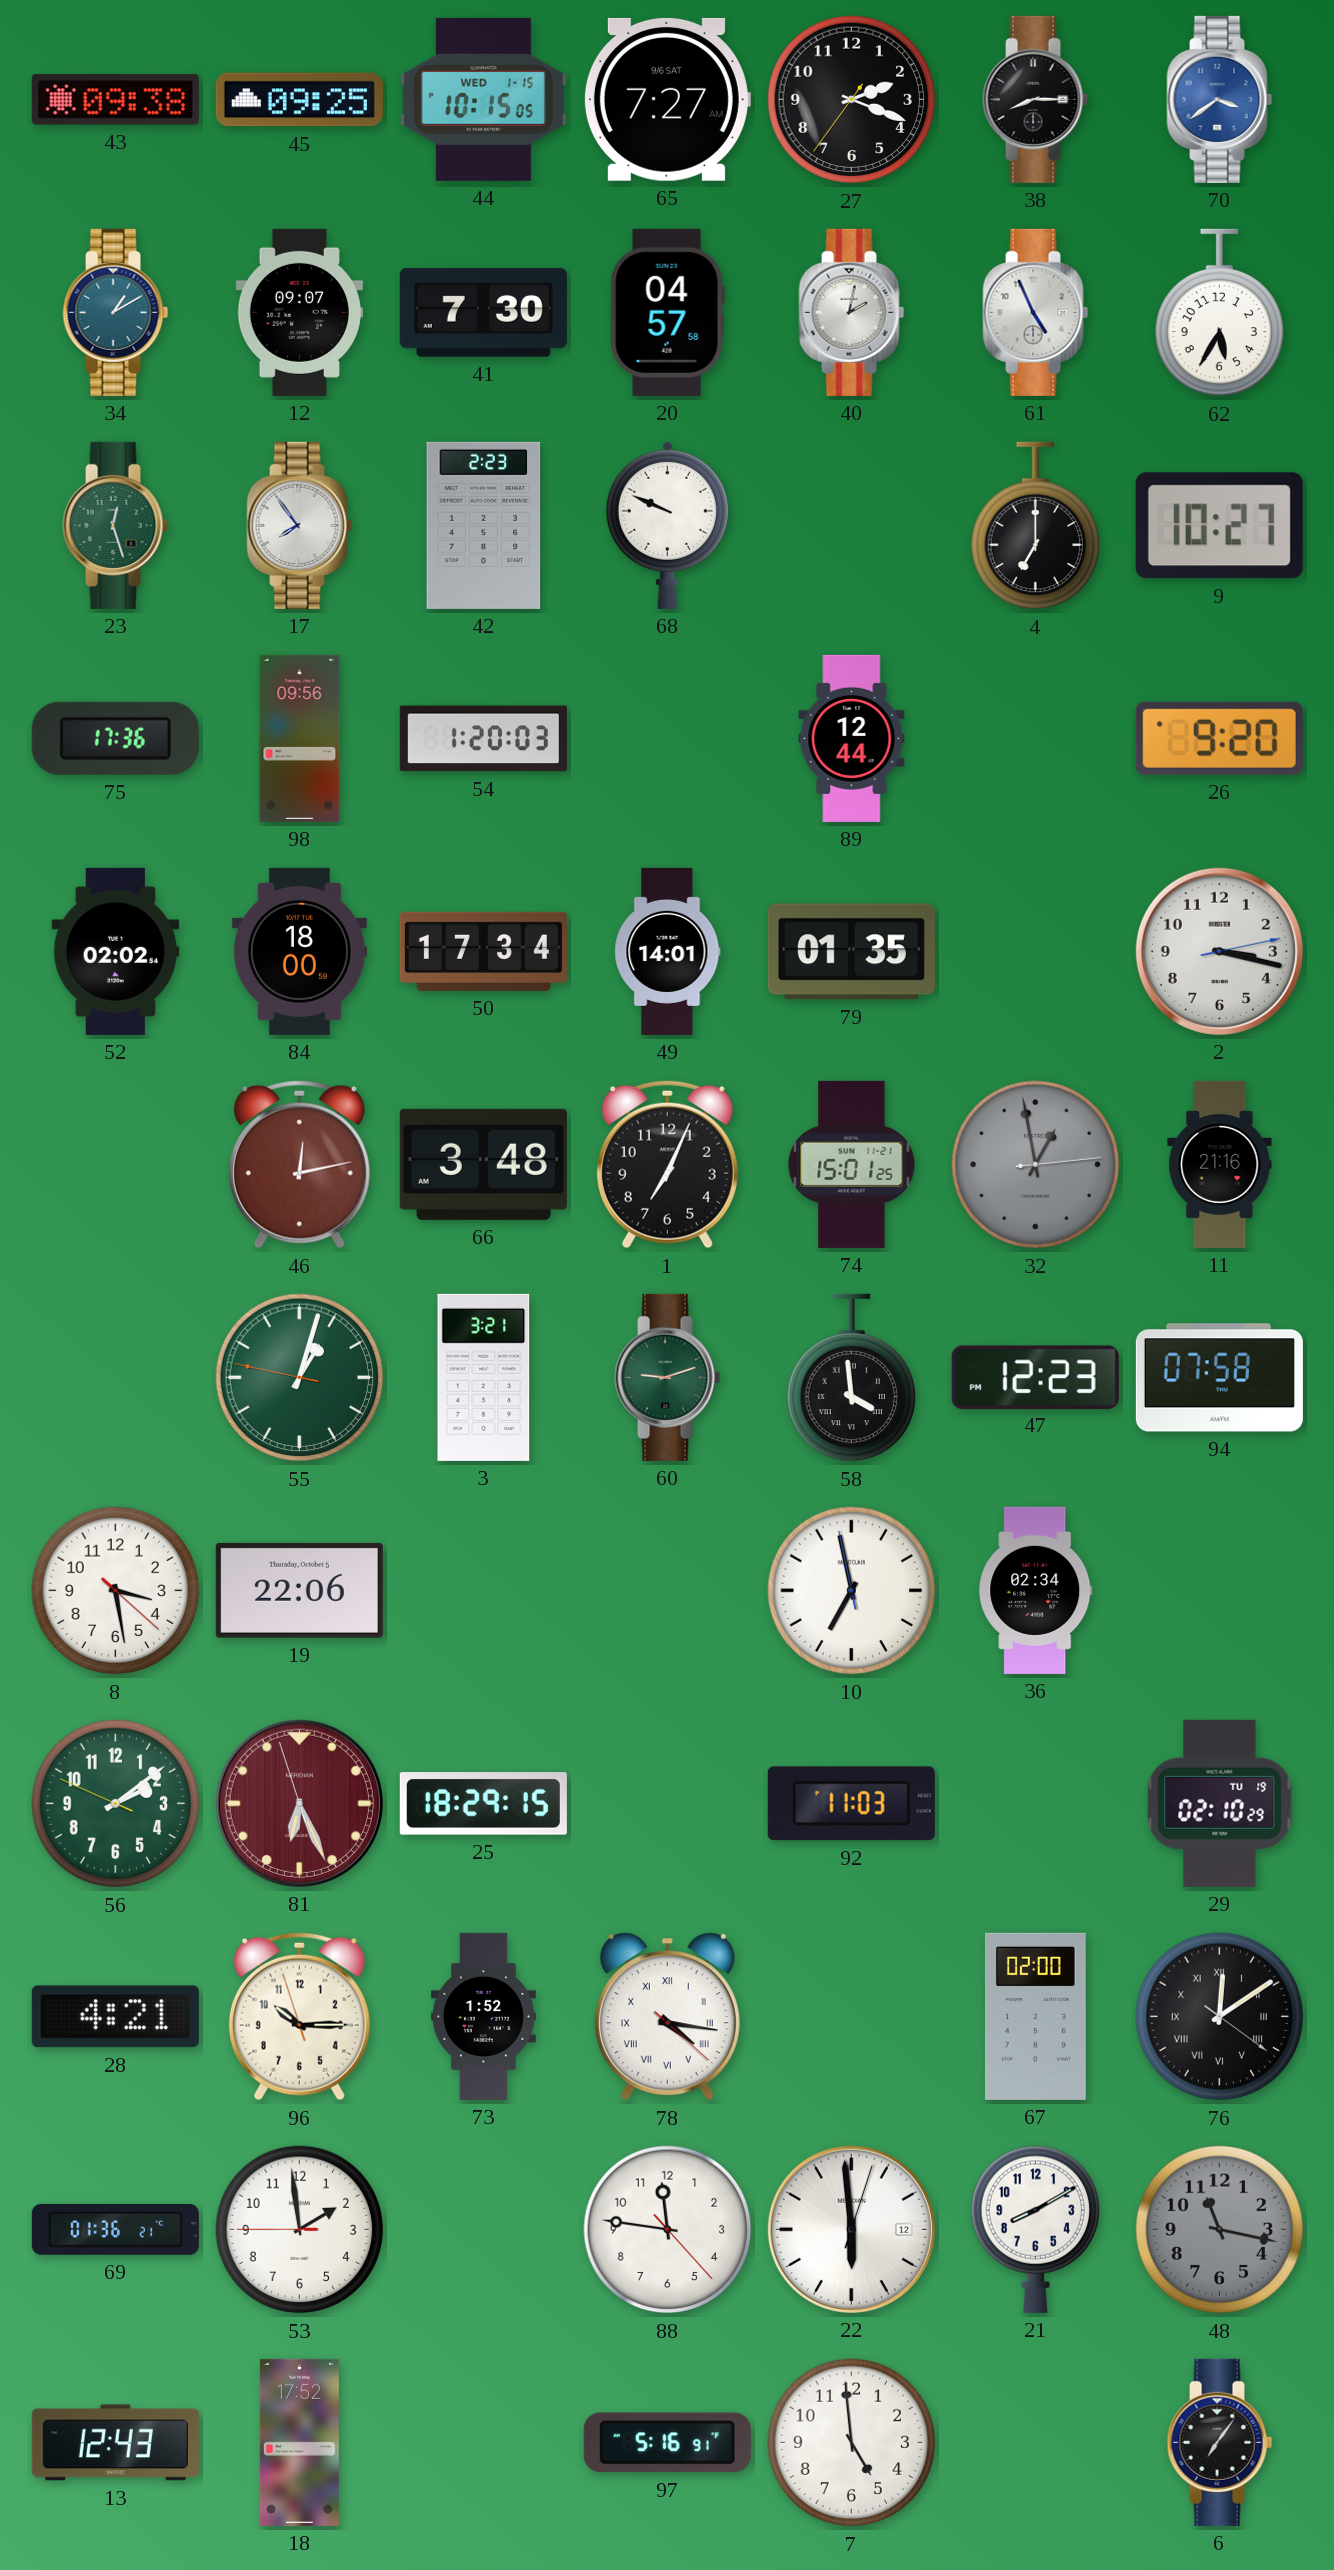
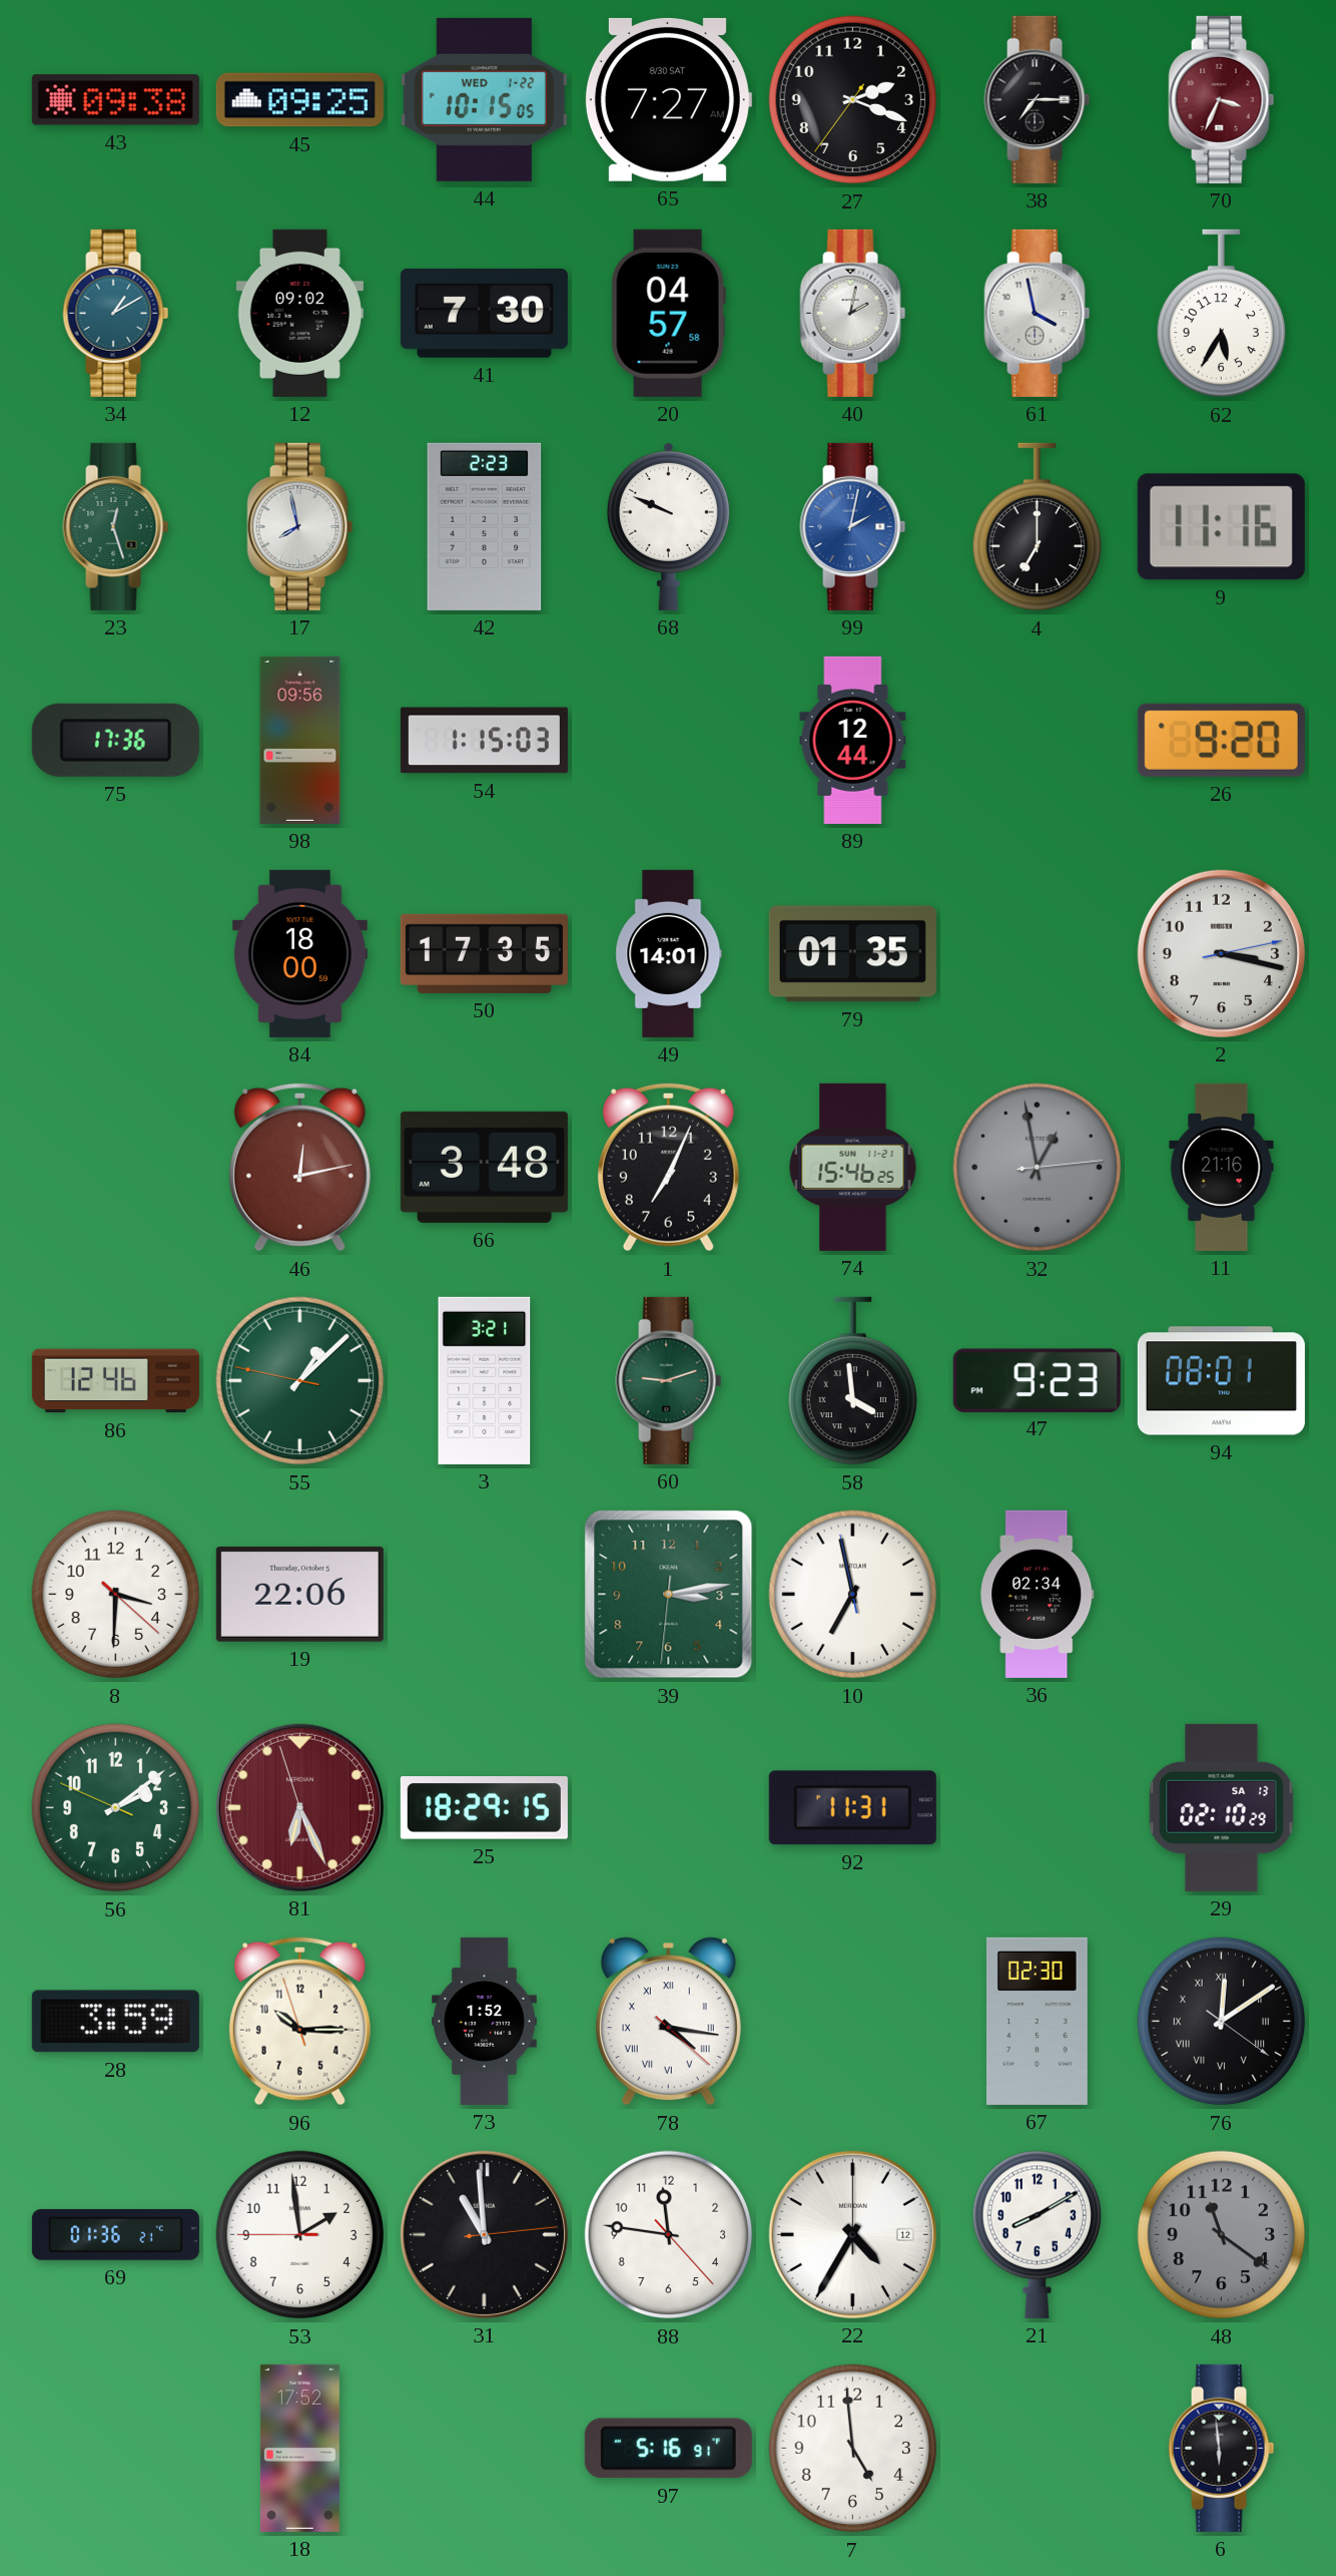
44 date: WED 1-15 -> WED 1-22 (484, 99)
65 date: 9/6 SAT -> 8/30 SAT (668, 99)
38: 8:15 -> 7:15 (1038, 99)
70: 3:39 -> 3:34 (1222, 99)
70 dial: blue -> burgundy (1222, 99)
12: 09:07 -> 09:02 (299, 313)
61: 4:56 -> 3:58 (1038, 313)
17: 7:54 -> 7:58 (300, 526)
99: none -> 2:02 (853, 526)
9: 10:27 -> 11:16 (1221, 527)
54: 1:20 -> 1:15 (484, 741)
52: 02:02 -> none (116, 951)
50: 17:34 -> 17:35 (484, 953)
74: 15:01 -> 15:46 (853, 1167)
86: none -> 12:46 (115, 1381)
55: 1:02 -> 1:07 (300, 1381)
47: 12:23 -> 9:23 (1037, 1380)
94: 07:58 -> 08:01 (1221, 1381)
8: 3:28 -> 3:30 (116, 1595)
39: none -> 3:13 (669, 1595)
92: 11:03 -> 11:31 (852, 1808)
29 date: TU 19 -> SA 13 (1222, 1807)
28: 4:21 -> 3:59 (115, 2022)
67: 02:00 -> 02:30 (1037, 2021)
31: none -> 10:59 (484, 2234)
22: 5:59 -> 4:35 (852, 2234)
48: 11:17 -> 11:21 (1222, 2235)
13: 12:43 -> none (115, 2443)
6: 7:06 -> 5:59 (1222, 2448)
